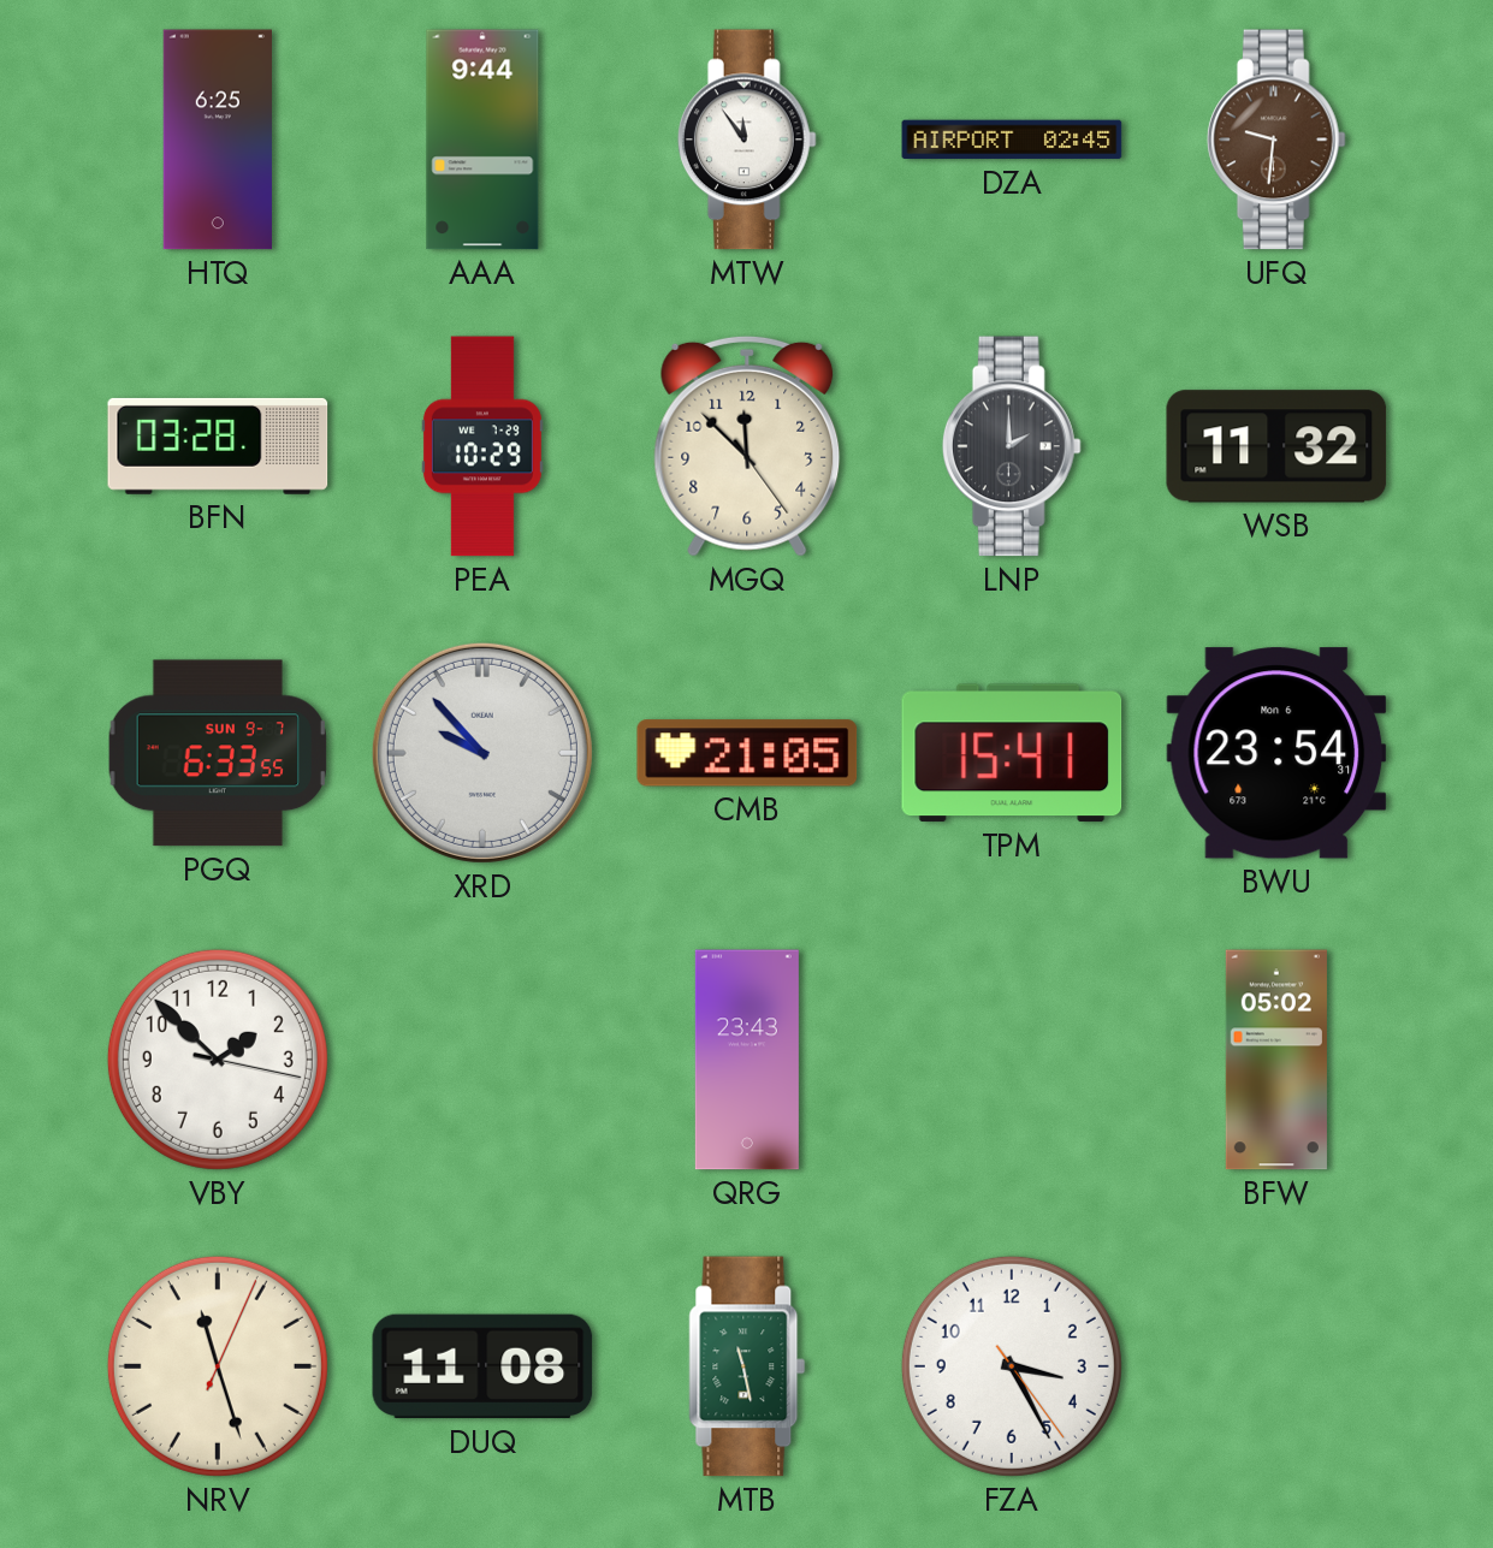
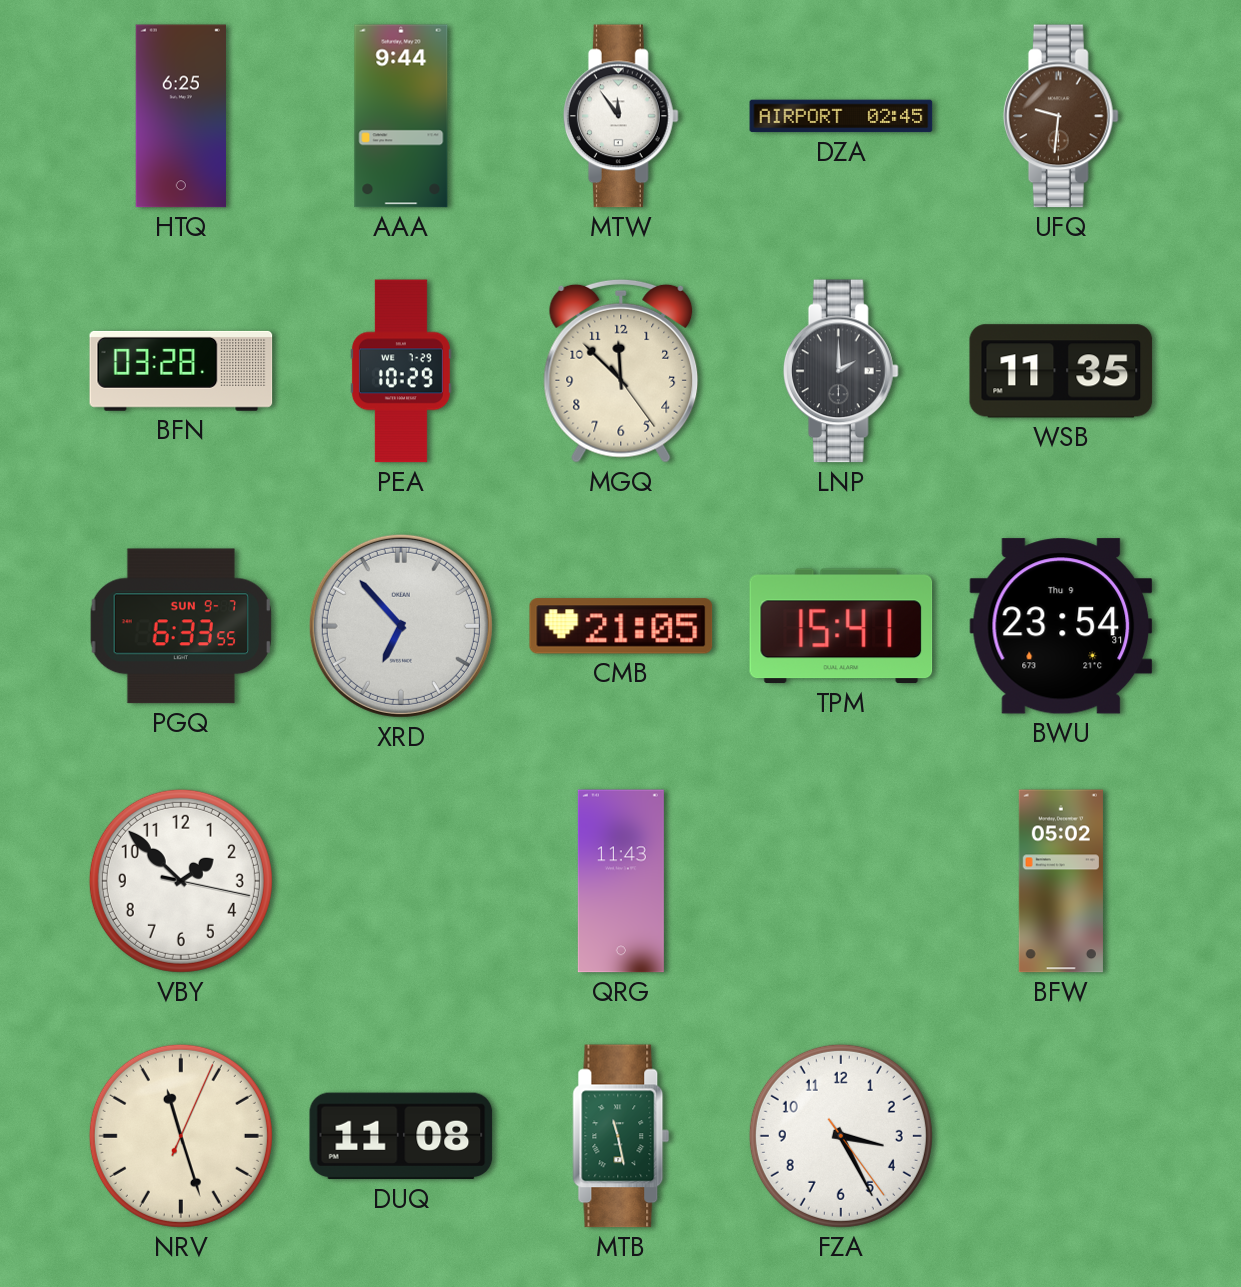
WSB: 11:32 -> 11:35 (1061, 371)
XRD: 9:53 -> 6:53 (401, 626)
BWU date: Mon 6 -> Thu 9 (1061, 626)
QRG: 23:43 -> 11:43 (621, 881)
